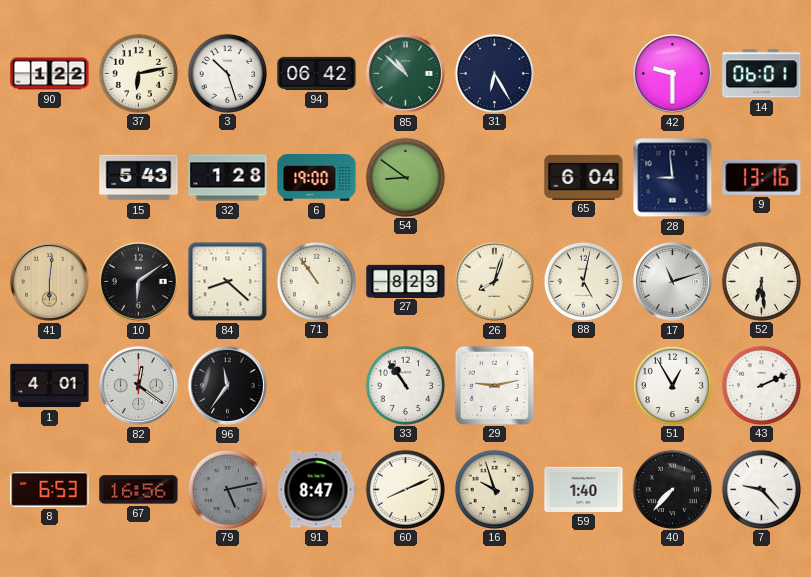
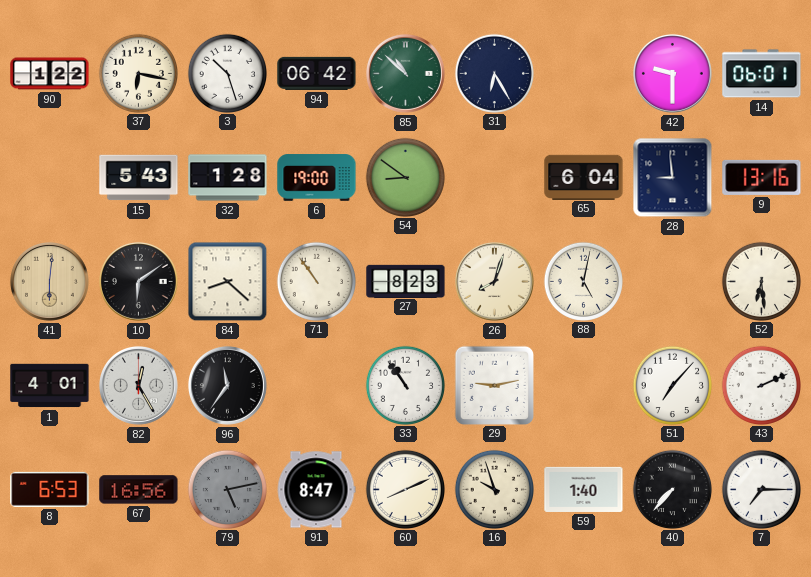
37: 6:13 -> 6:17 (138, 73)
17: 11:12 -> none (672, 281)
82: 12:21 -> 12:25 (138, 385)
51: 12:55 -> 7:07 (672, 385)
7: 9:23 -> 7:15 (761, 489)
